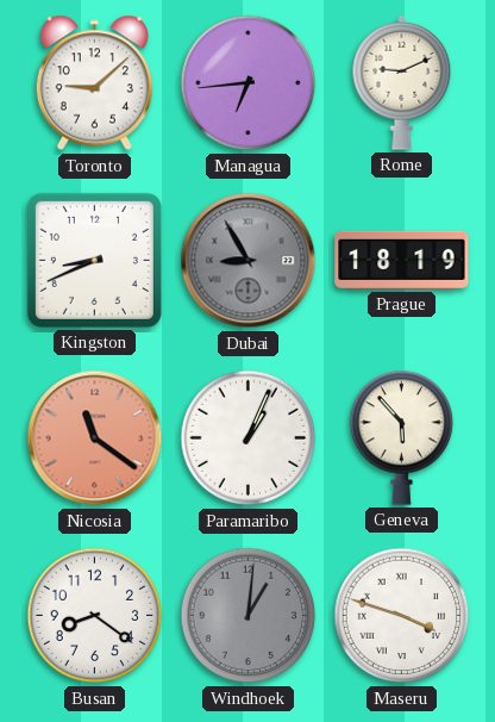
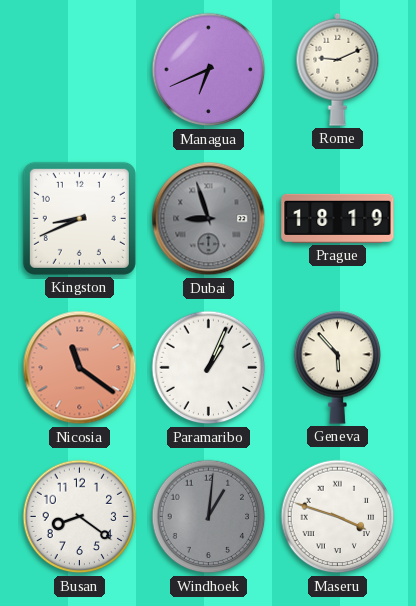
Toronto: 9:08 -> none (94, 83)
Managua: 6:44 -> 6:41 (209, 70)
Dubai: 8:55 -> 8:57 (209, 219)
